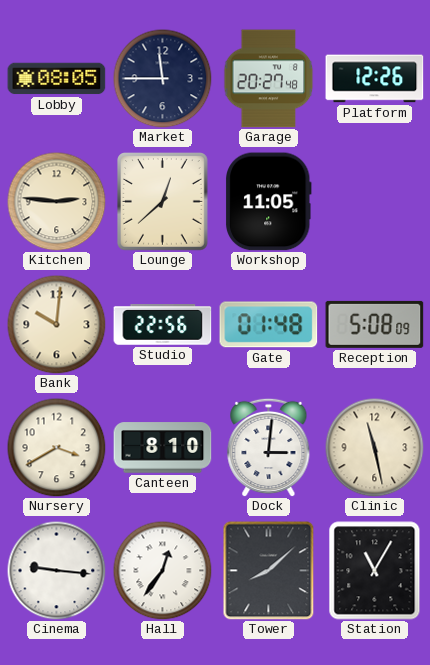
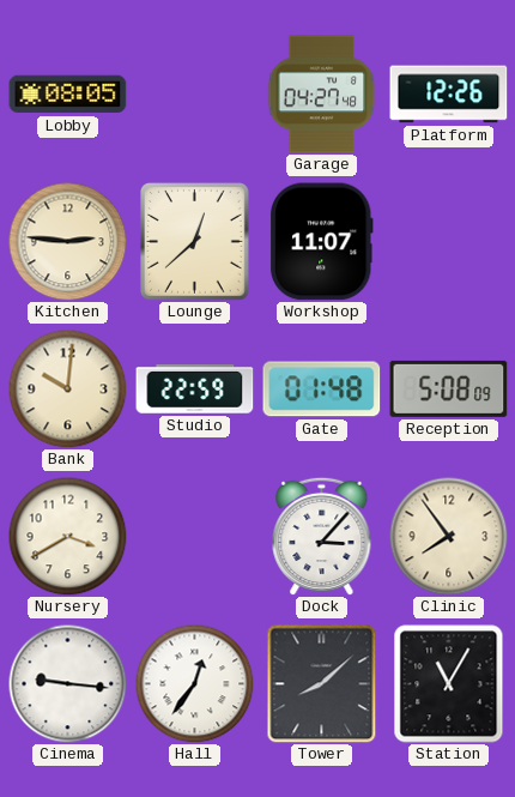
Market: 11:45 -> none (163, 79)
Garage: 20:27 -> 04:27 (322, 95)
Workshop: 11:05 -> 11:07 (322, 242)
Studio: 22:56 -> 22:59 (195, 390)
Canteen: 8:10 -> none (163, 448)
Dock: 3:01 -> 3:07 (322, 536)
Clinic: 11:28 -> 7:54 (449, 537)
